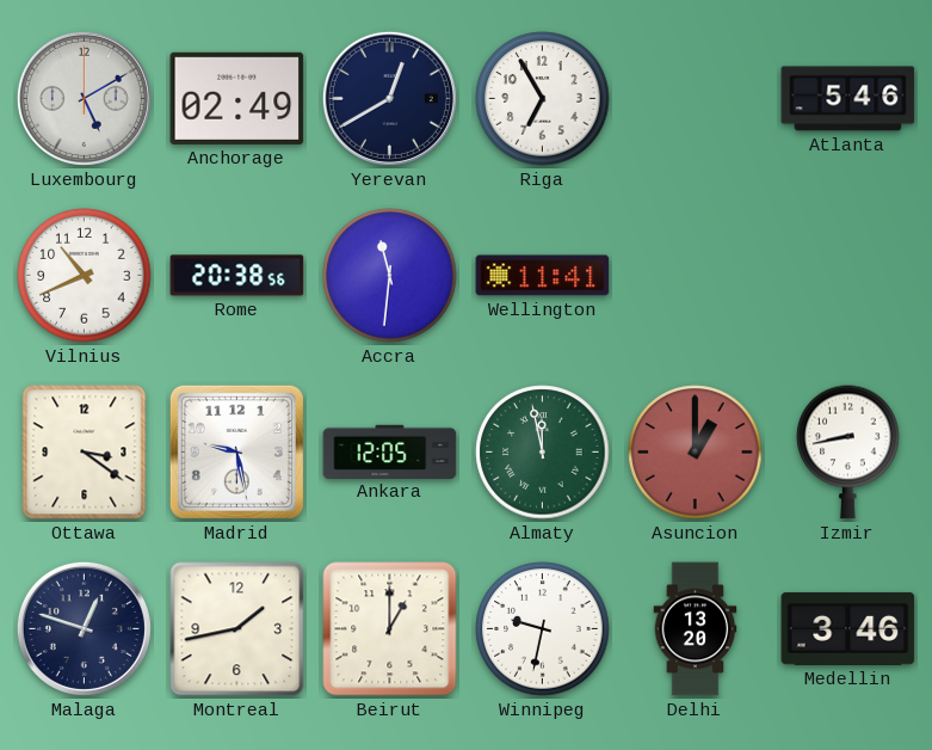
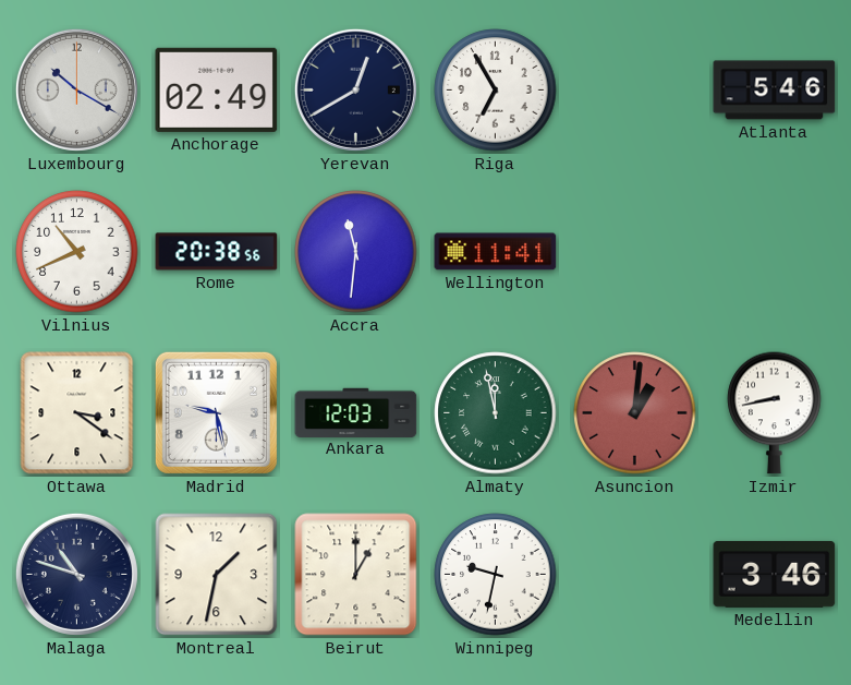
Luxembourg: 5:10 -> 10:20 (76, 89)
Ankara: 12:05 -> 12:03 (356, 412)
Asuncion: 1:00 -> 1:01 (635, 413)
Malaga: 12:48 -> 10:48 (76, 574)
Montreal: 1:43 -> 1:32 (217, 575)
Delhi: 13:20 -> none (696, 629)
